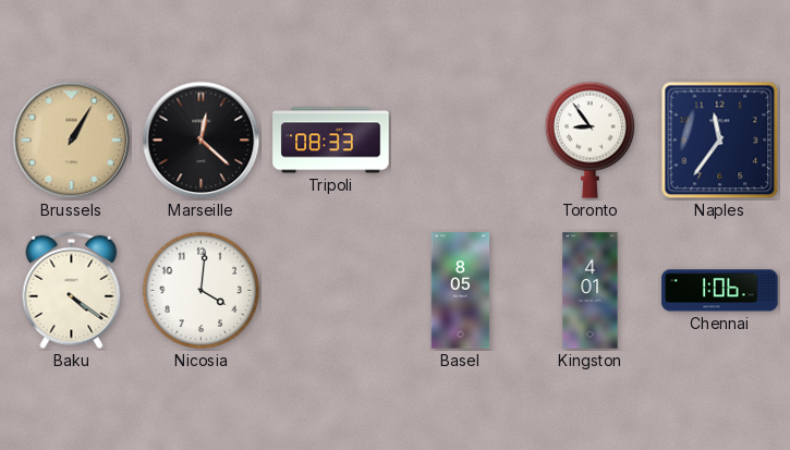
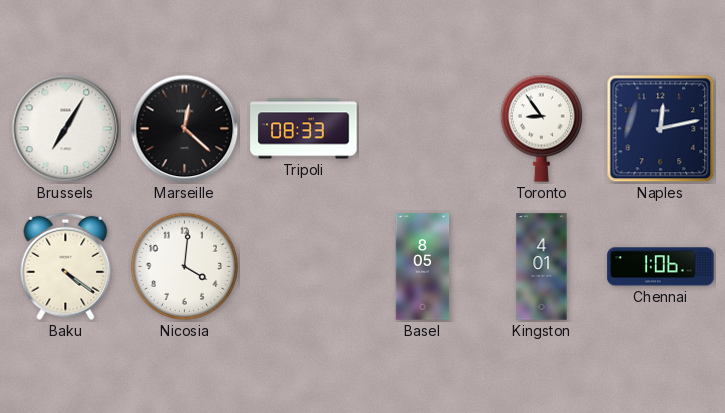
Brussels: 1:05 -> 7:05 (66, 129)
Brussels dial: champagne -> white (66, 129)
Naples: 11:36 -> 12:13 (661, 129)
